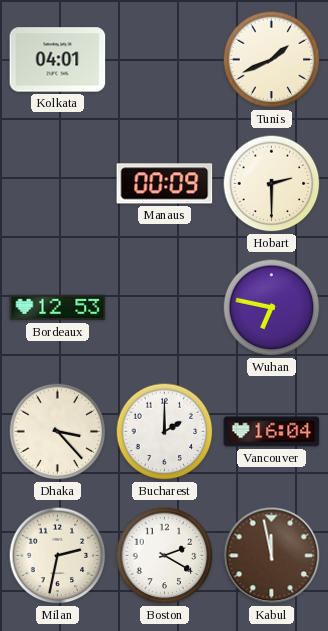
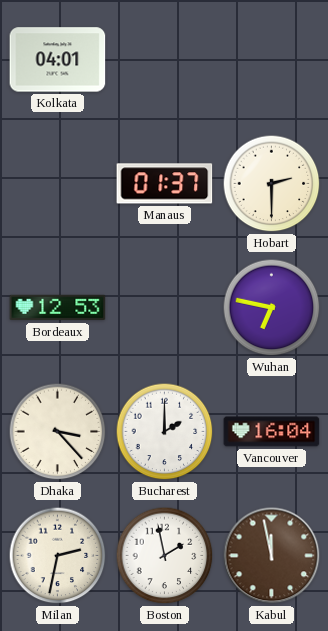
Tunis: 1:41 -> none (272, 60)
Manaus: 00:09 -> 01:37 (165, 184)
Boston: 2:20 -> 1:58 (165, 556)
